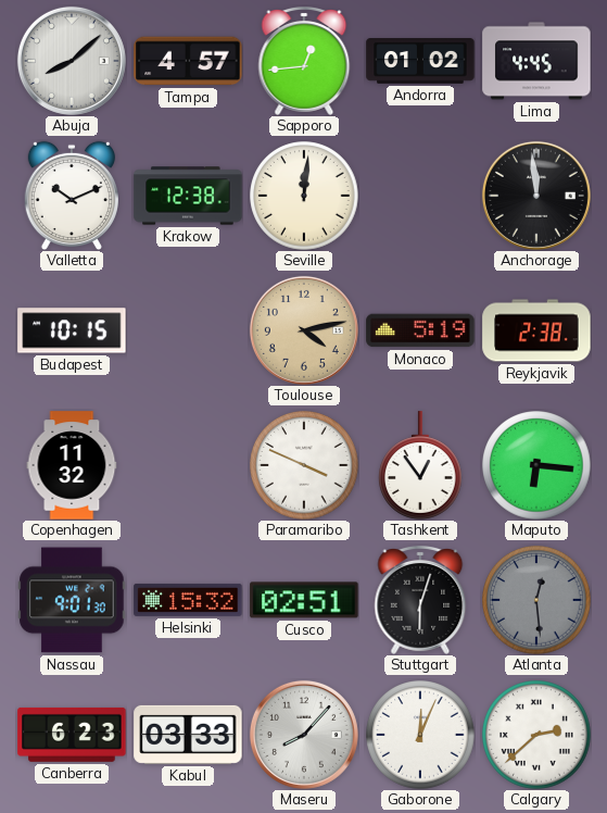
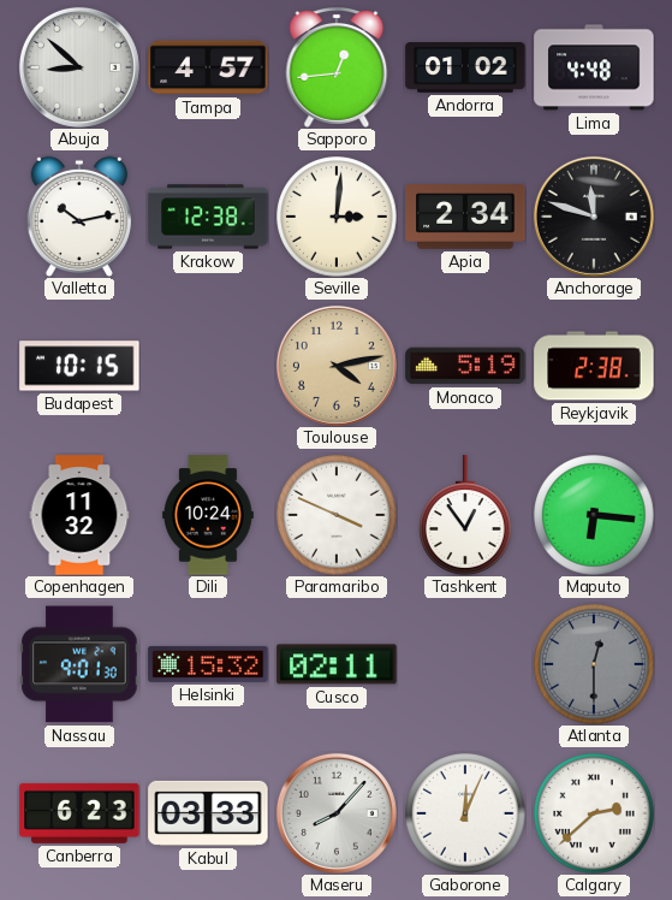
Abuja: 8:08 -> 8:52 (79, 67)
Lima: 4:45 -> 4:48 (594, 67)
Valletta: 10:11 -> 10:13 (79, 217)
Seville: 12:01 -> 3:01 (337, 217)
Apia: none -> 2:34 (465, 217)
Anchorage: 11:59 -> 11:48 (594, 217)
Dili: none -> 10:24 (209, 515)
Cusco: 02:51 -> 02:11 (337, 664)
Stuttgart: 6:03 -> none (420, 601)
Atlanta: 12:29 -> 12:30 (594, 664)
